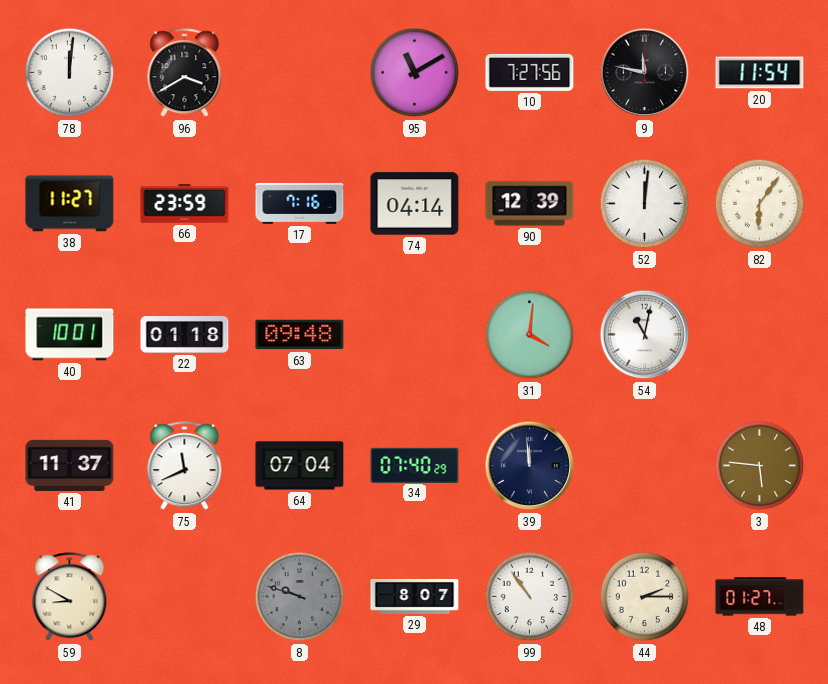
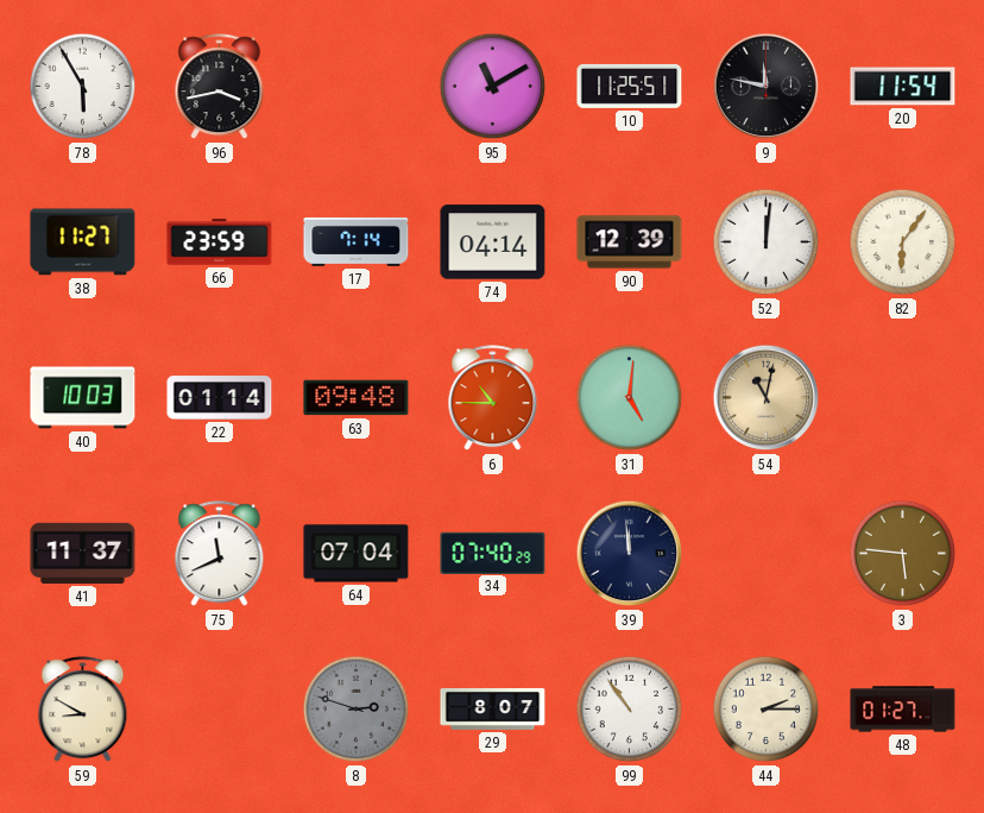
78: 12:01 -> 5:55 (83, 87)
96: 3:40 -> 3:43 (220, 87)
10: 7:27 -> 11:25 (630, 86)
17: 7:16 -> 7:14 (357, 241)
40: 10:01 -> 10:03 (83, 398)
22: 01:18 -> 01:14 (220, 398)
6: none -> 10:45 (493, 398)
31: 4:01 -> 5:01 (630, 398)
54 dial: white -> champagne (767, 398)
8: 9:48 -> 2:48 (357, 710)
